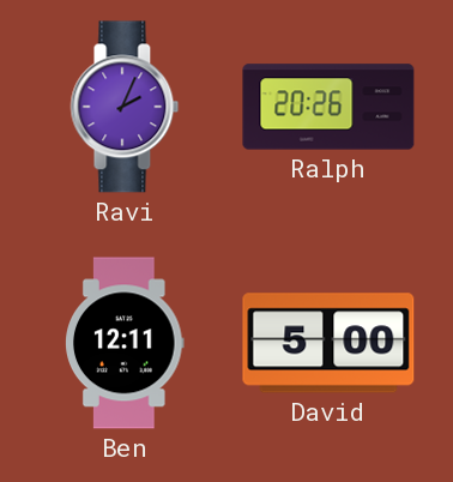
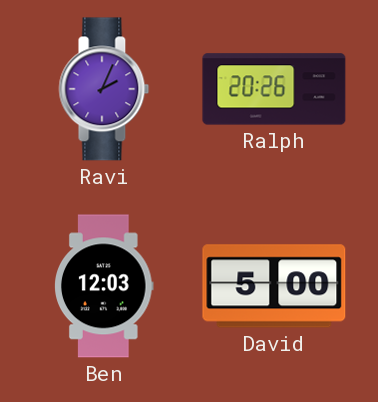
Ben: 12:11 -> 12:03 (105, 286)
